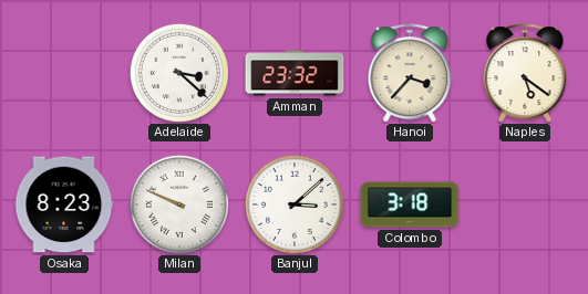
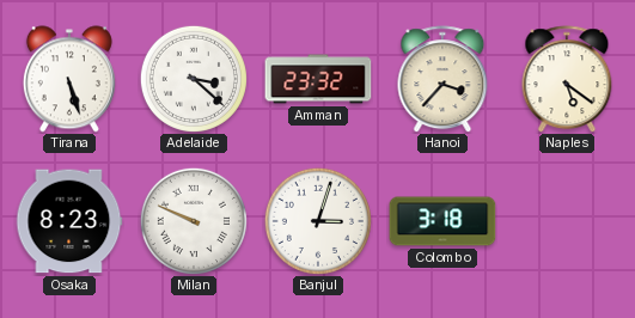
Tirana: none -> 5:27 (69, 79)
Banjul: 3:08 -> 3:03 (318, 221)
